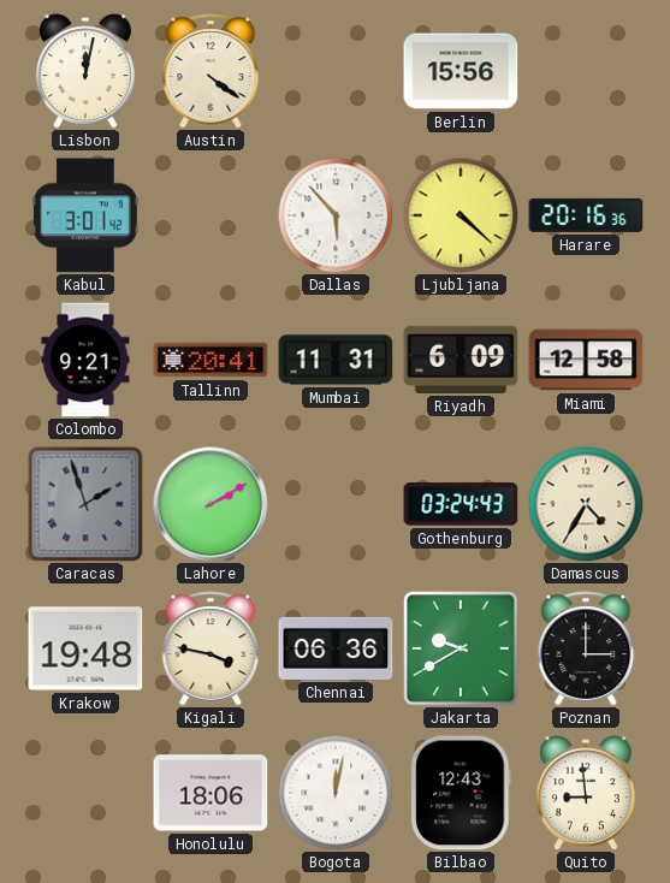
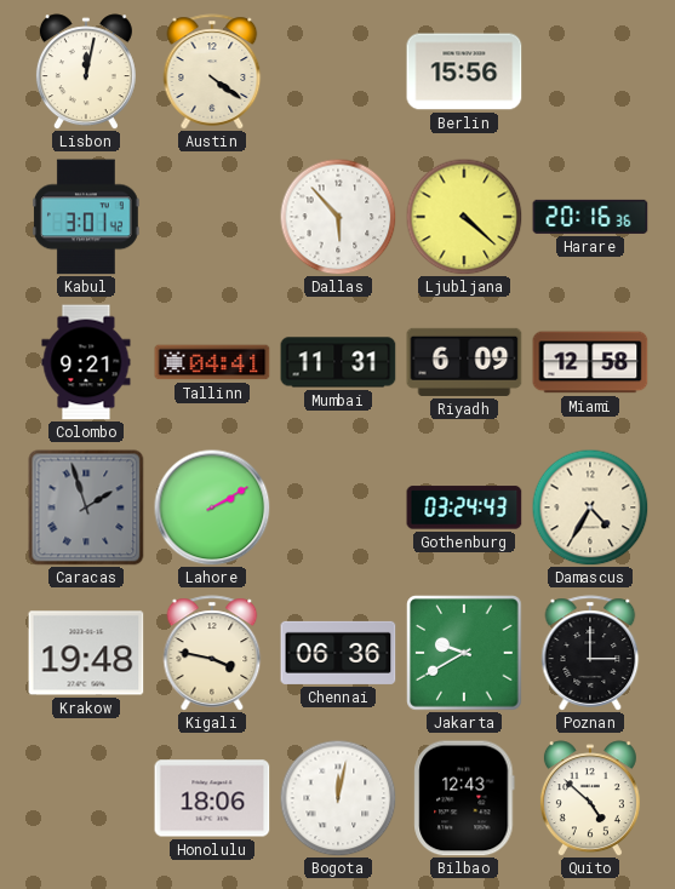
Tallinn: 20:41 -> 04:41 (212, 362)
Quito: 8:59 -> 4:52 (590, 798)
